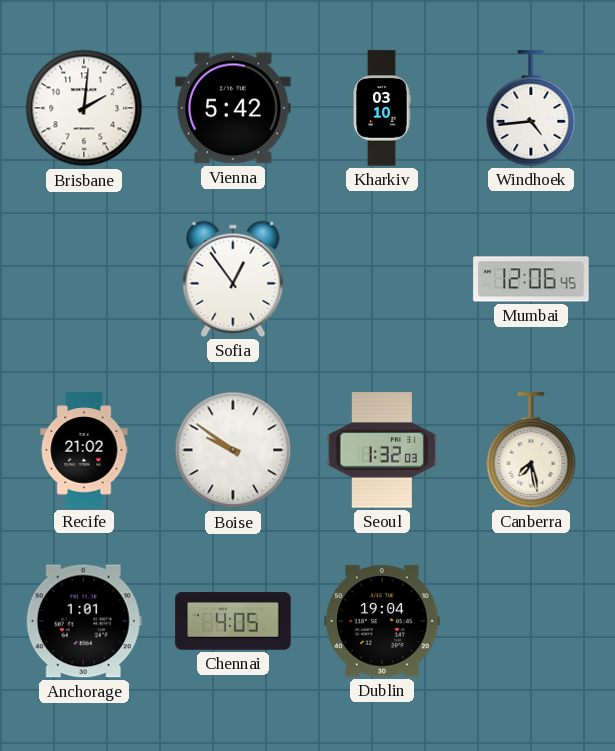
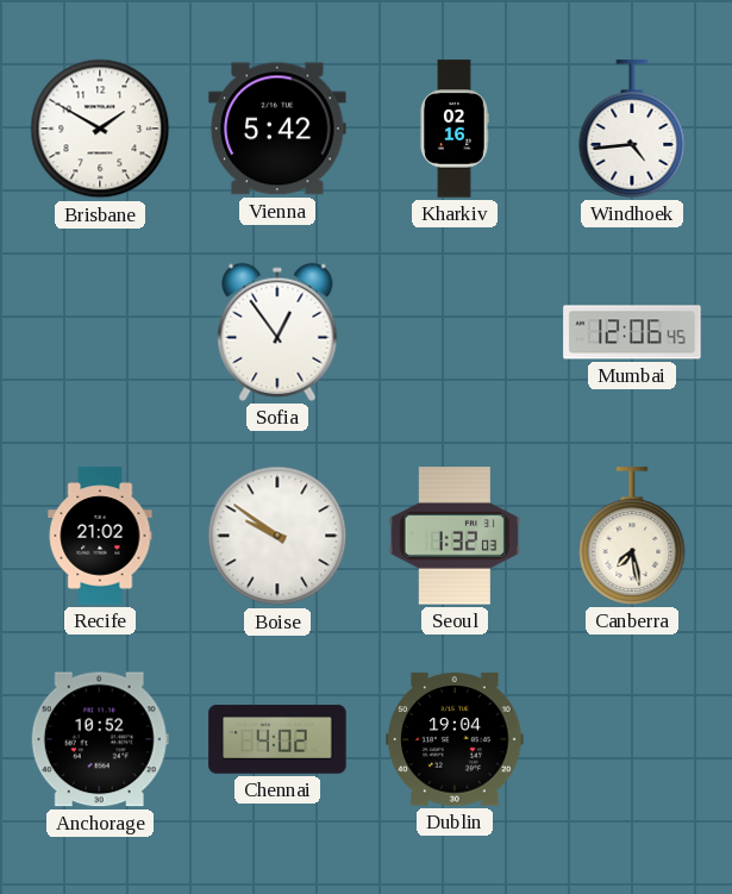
Brisbane: 2:01 -> 1:50 (100, 129)
Kharkiv: 03:10 -> 02:16 (455, 129)
Anchorage: 1:01 -> 10:52 (100, 739)
Chennai: 4:05 -> 4:02 (277, 739)
